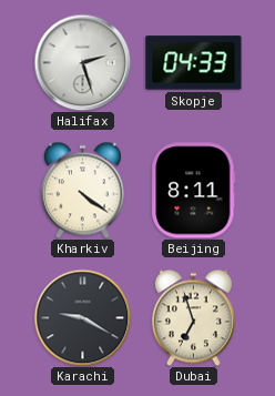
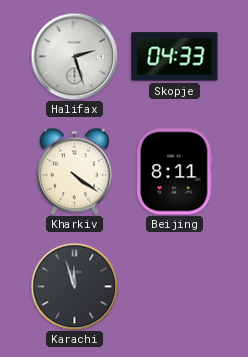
Karachi: 9:20 -> 11:57 (74, 286)
Dubai: 6:57 -> none (193, 317)
